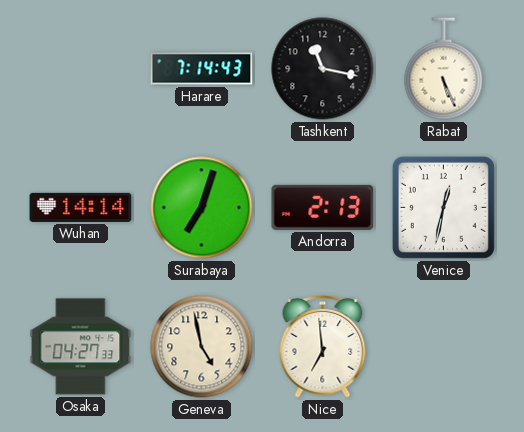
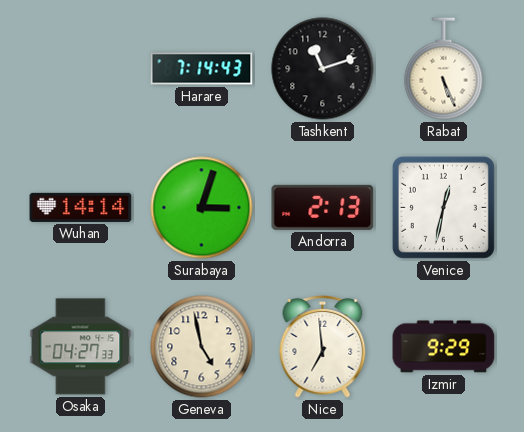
Tashkent: 11:17 -> 11:12 (323, 69)
Surabaya: 7:03 -> 3:03 (202, 208)
Izmir: none -> 9:29 (444, 347)
